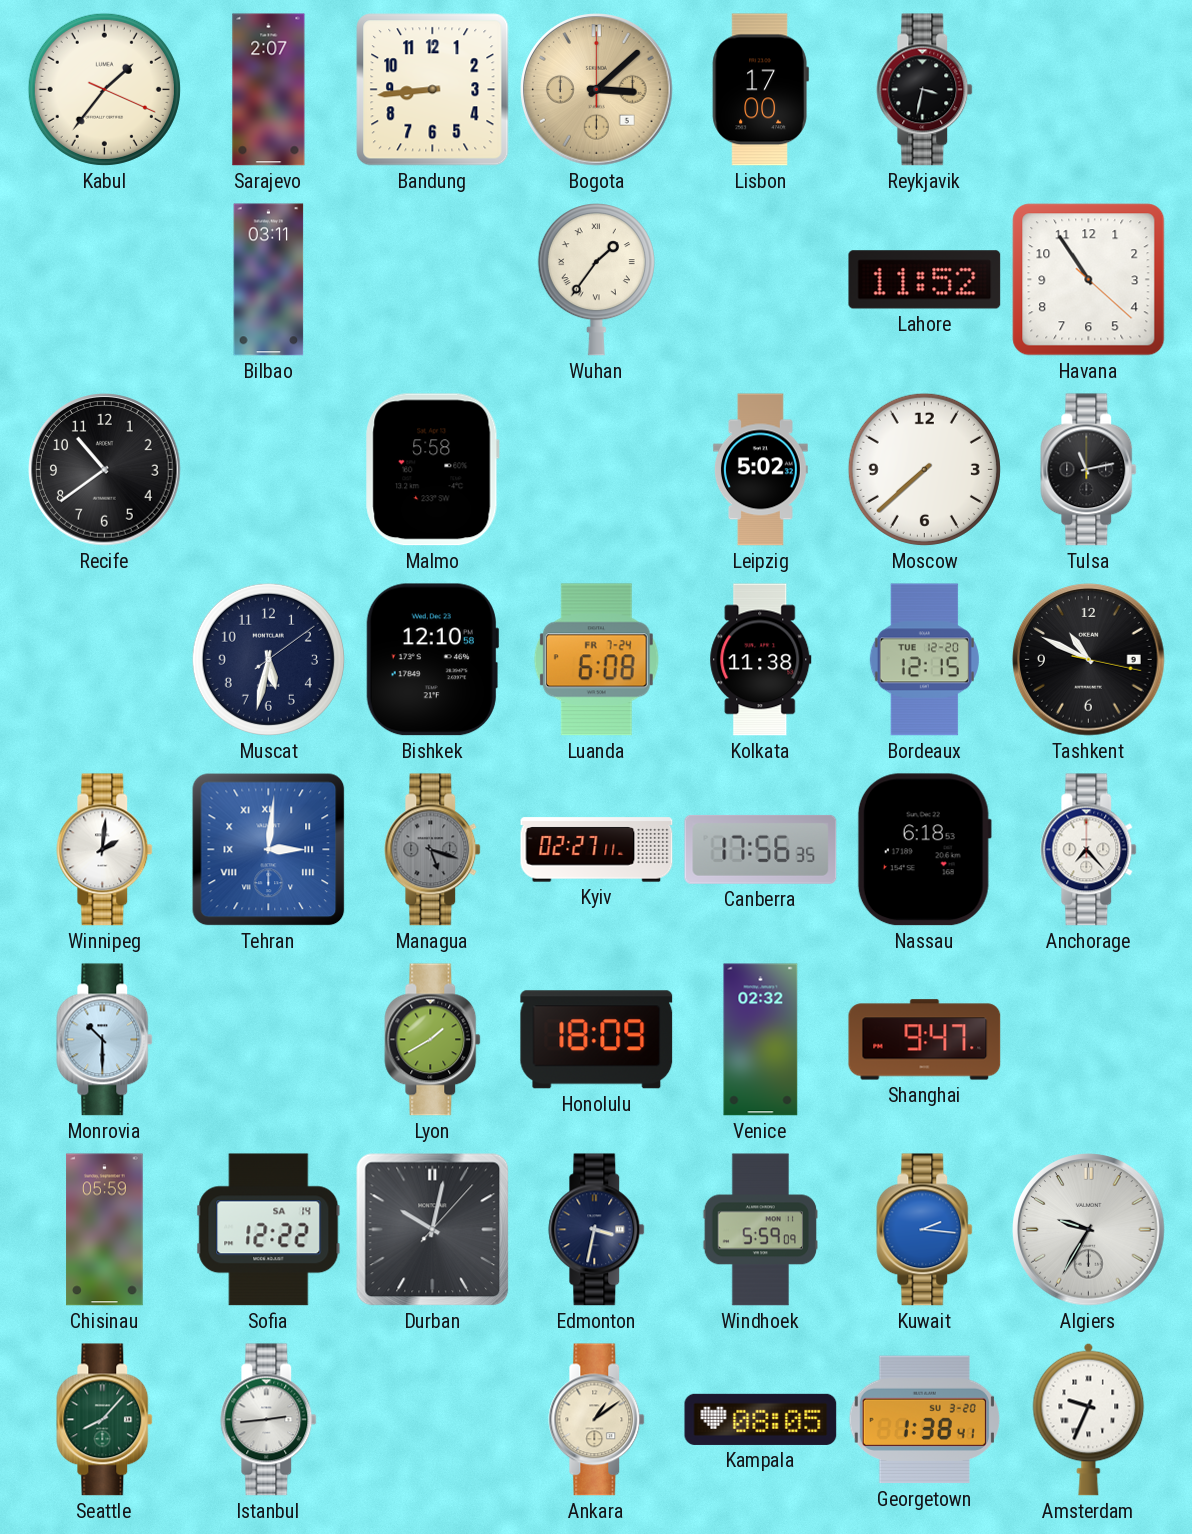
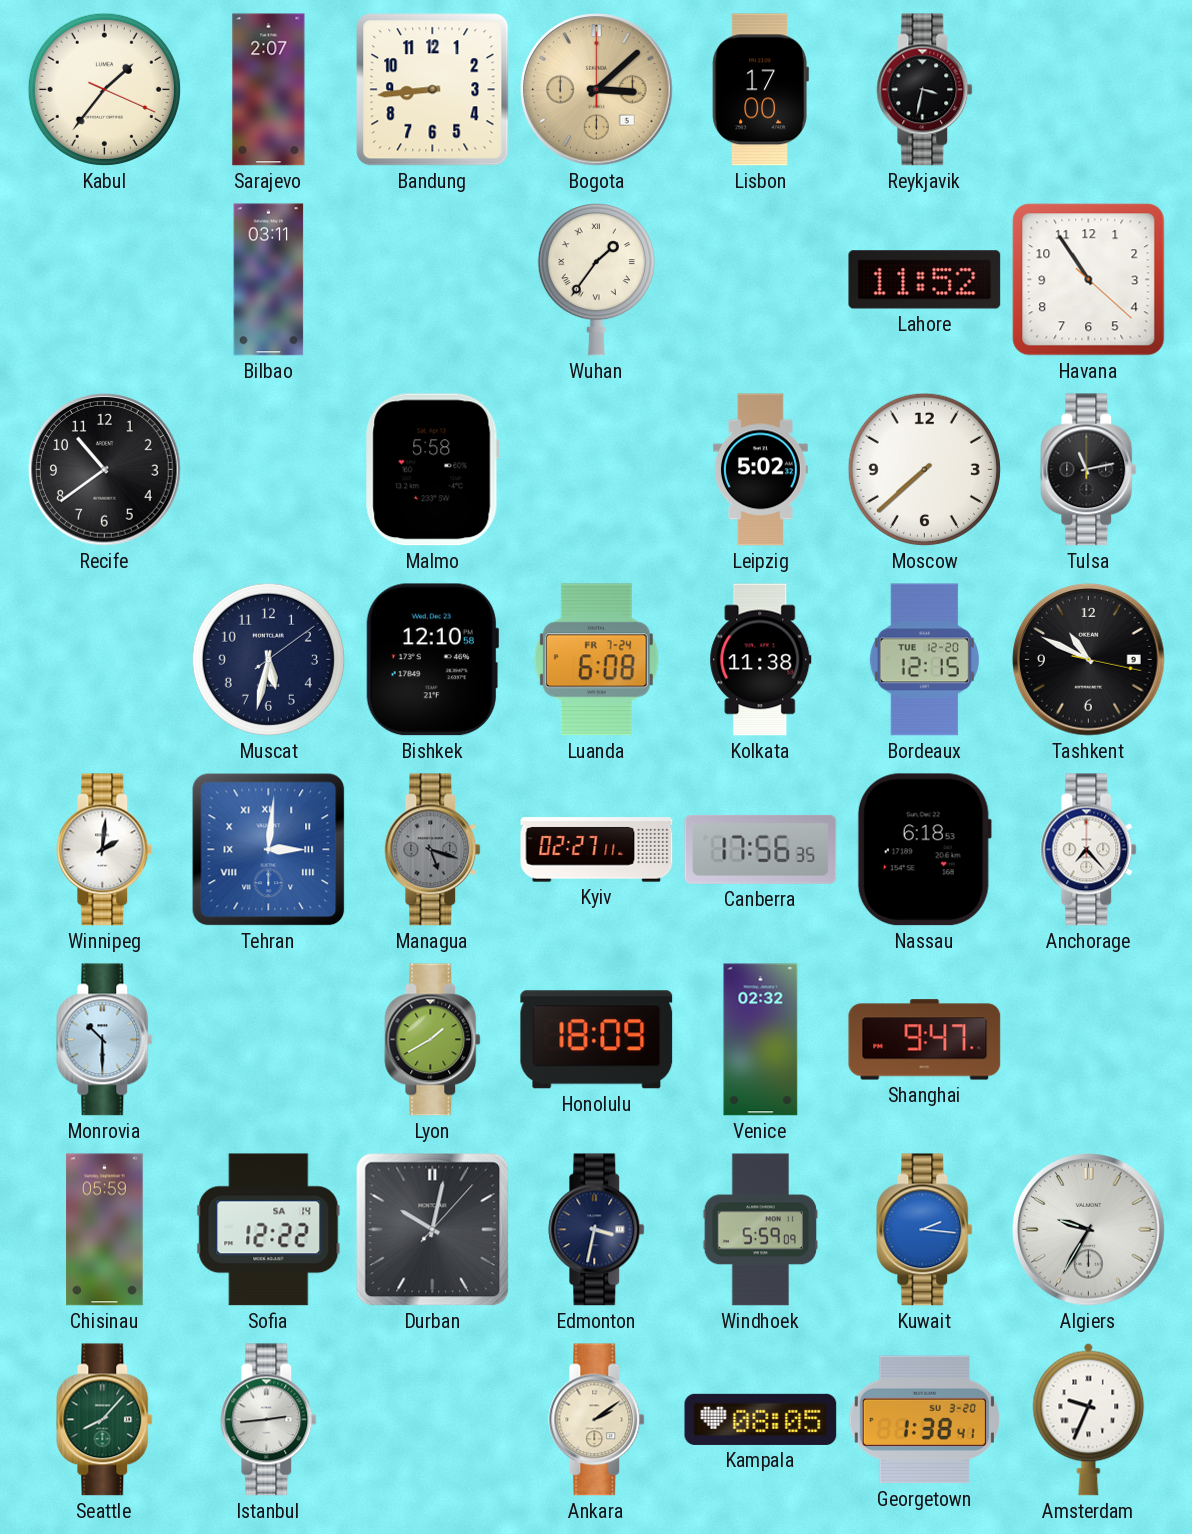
Ankara: 1:09 -> 2:09 (597, 1420)
